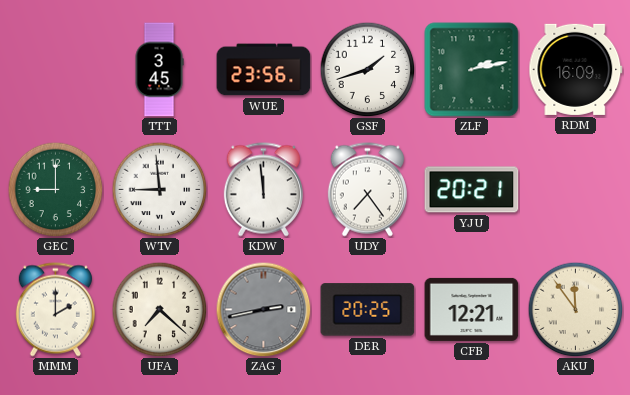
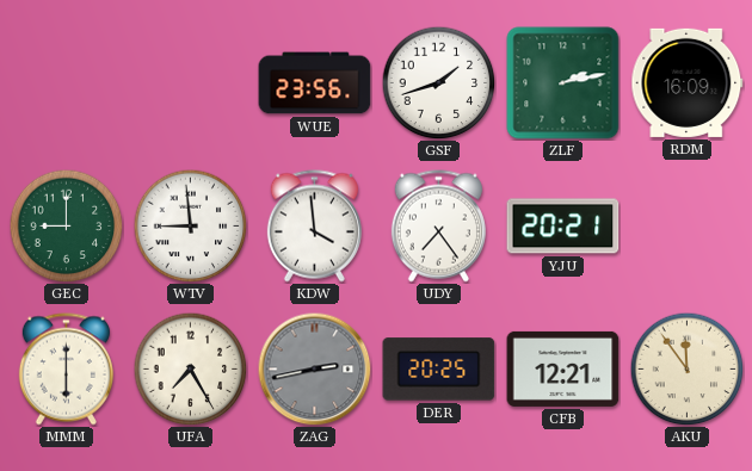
TTT: 3:45 -> none (159, 70)
KDW: 11:59 -> 3:59 (314, 227)
MMM: 2:00 -> 6:00 (66, 370)
UFA: 7:22 -> 7:25 (190, 368)
